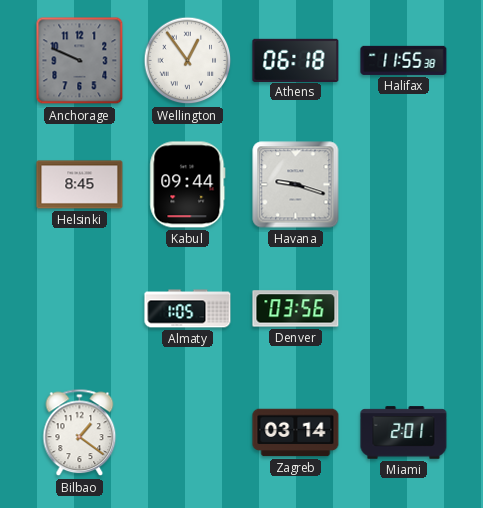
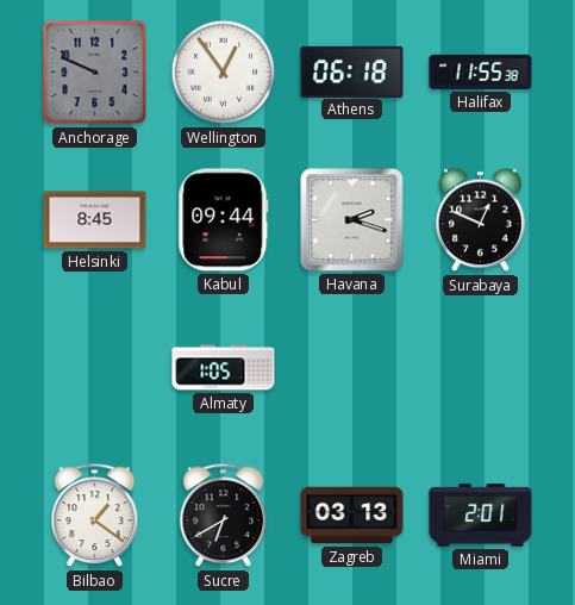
Havana: 9:18 -> 2:18 (352, 220)
Surabaya: none -> 12:49 (481, 220)
Denver: 03:56 -> none (296, 309)
Sucre: none -> 6:40 (224, 516)
Zagreb: 03:14 -> 03:13 (352, 516)
